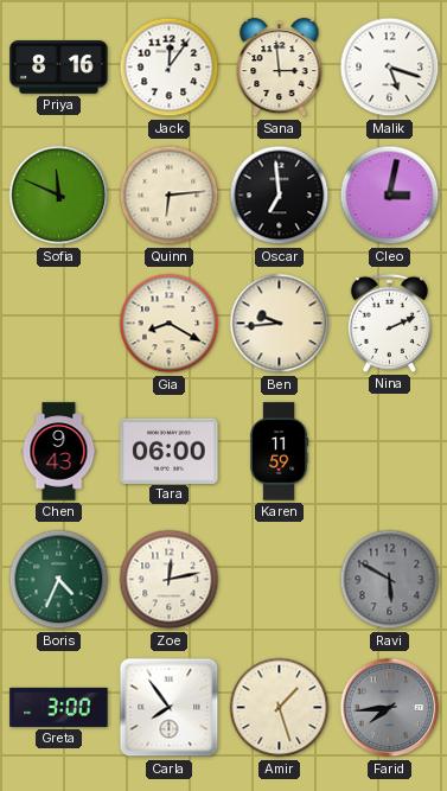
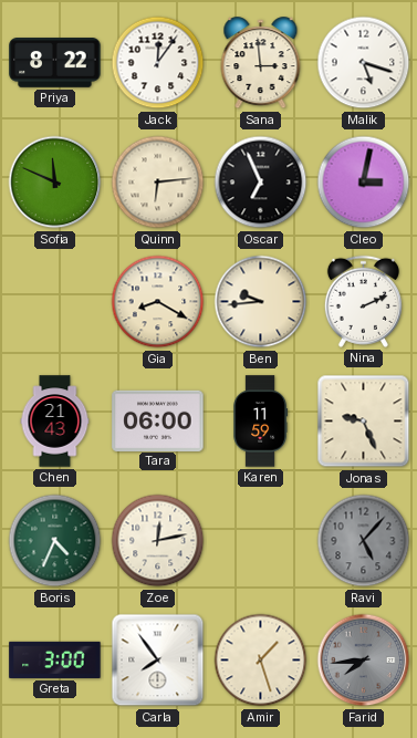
Priya: 8:16 -> 8:22 (55, 63)
Oscar: 6:59 -> 6:56 (261, 183)
Chen: 9:43 -> 21:43 (55, 422)
Jonas: none -> 9:26 (364, 422)
Ravi: 5:50 -> 5:07 (364, 541)
